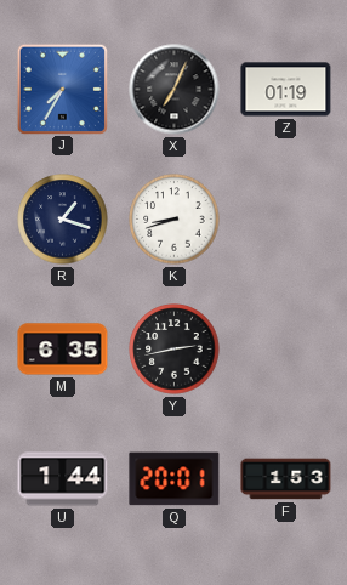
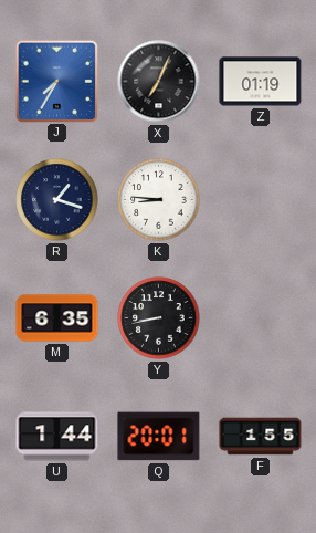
K: 8:42 -> 8:46 (159, 200)
Y: 2:43 -> 8:43 (159, 318)
F: 1:53 -> 1:55 (261, 437)
